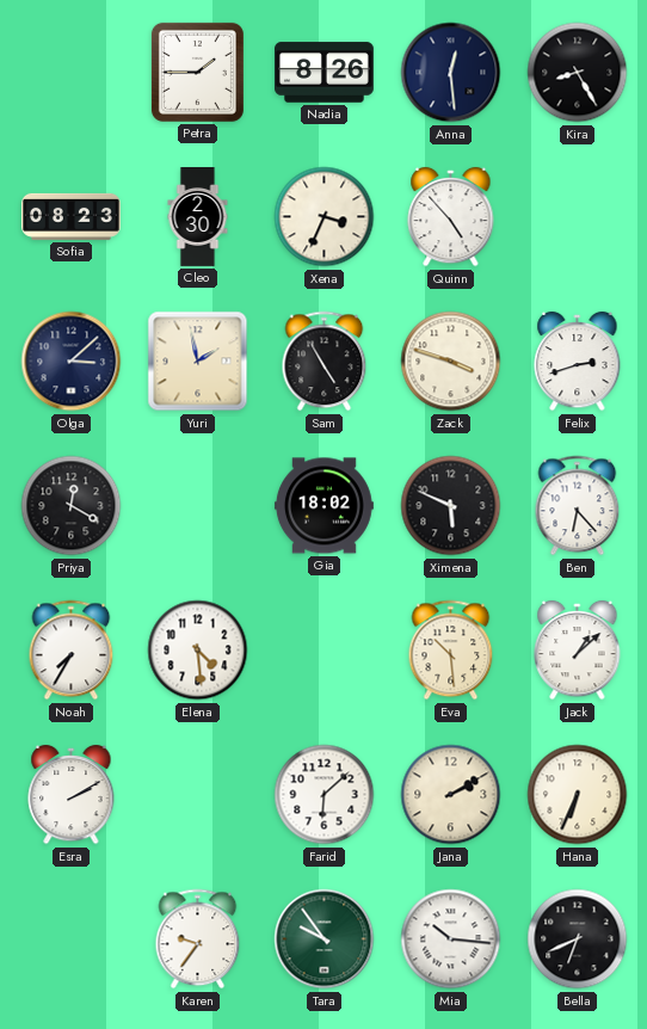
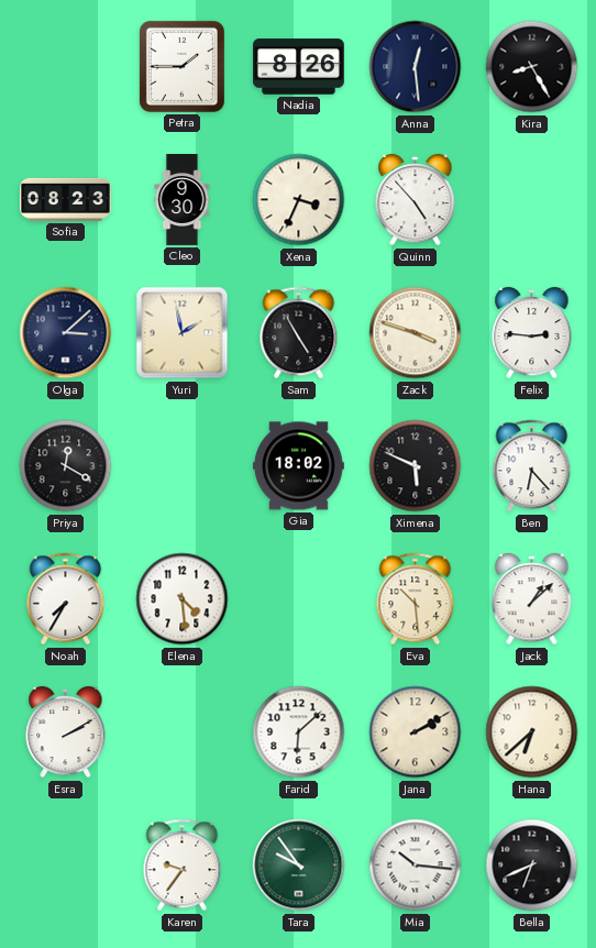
Cleo: 2:30 -> 9:30 (183, 200)
Felix: 2:42 -> 2:46 (532, 333)
Hana: 6:34 -> 6:38 (532, 732)
